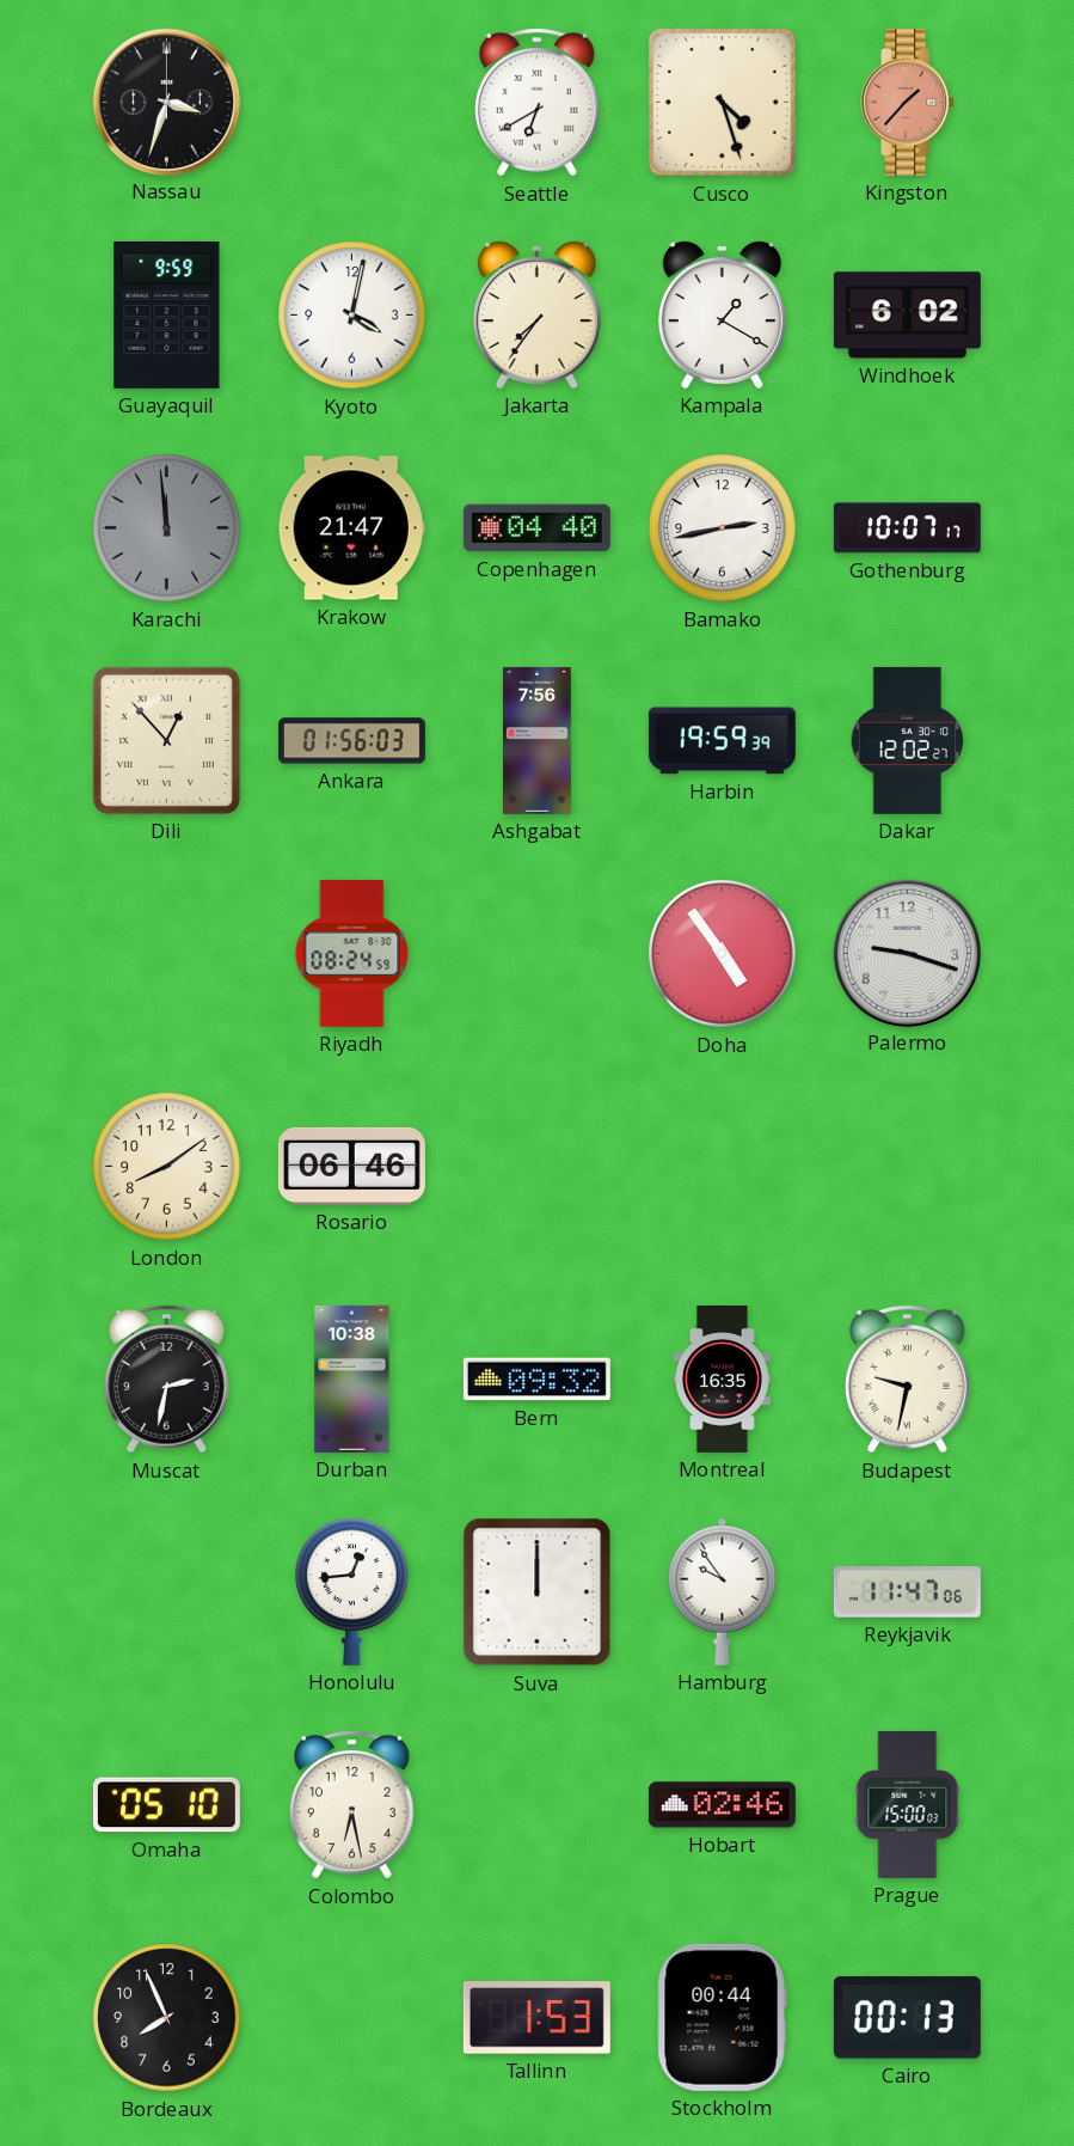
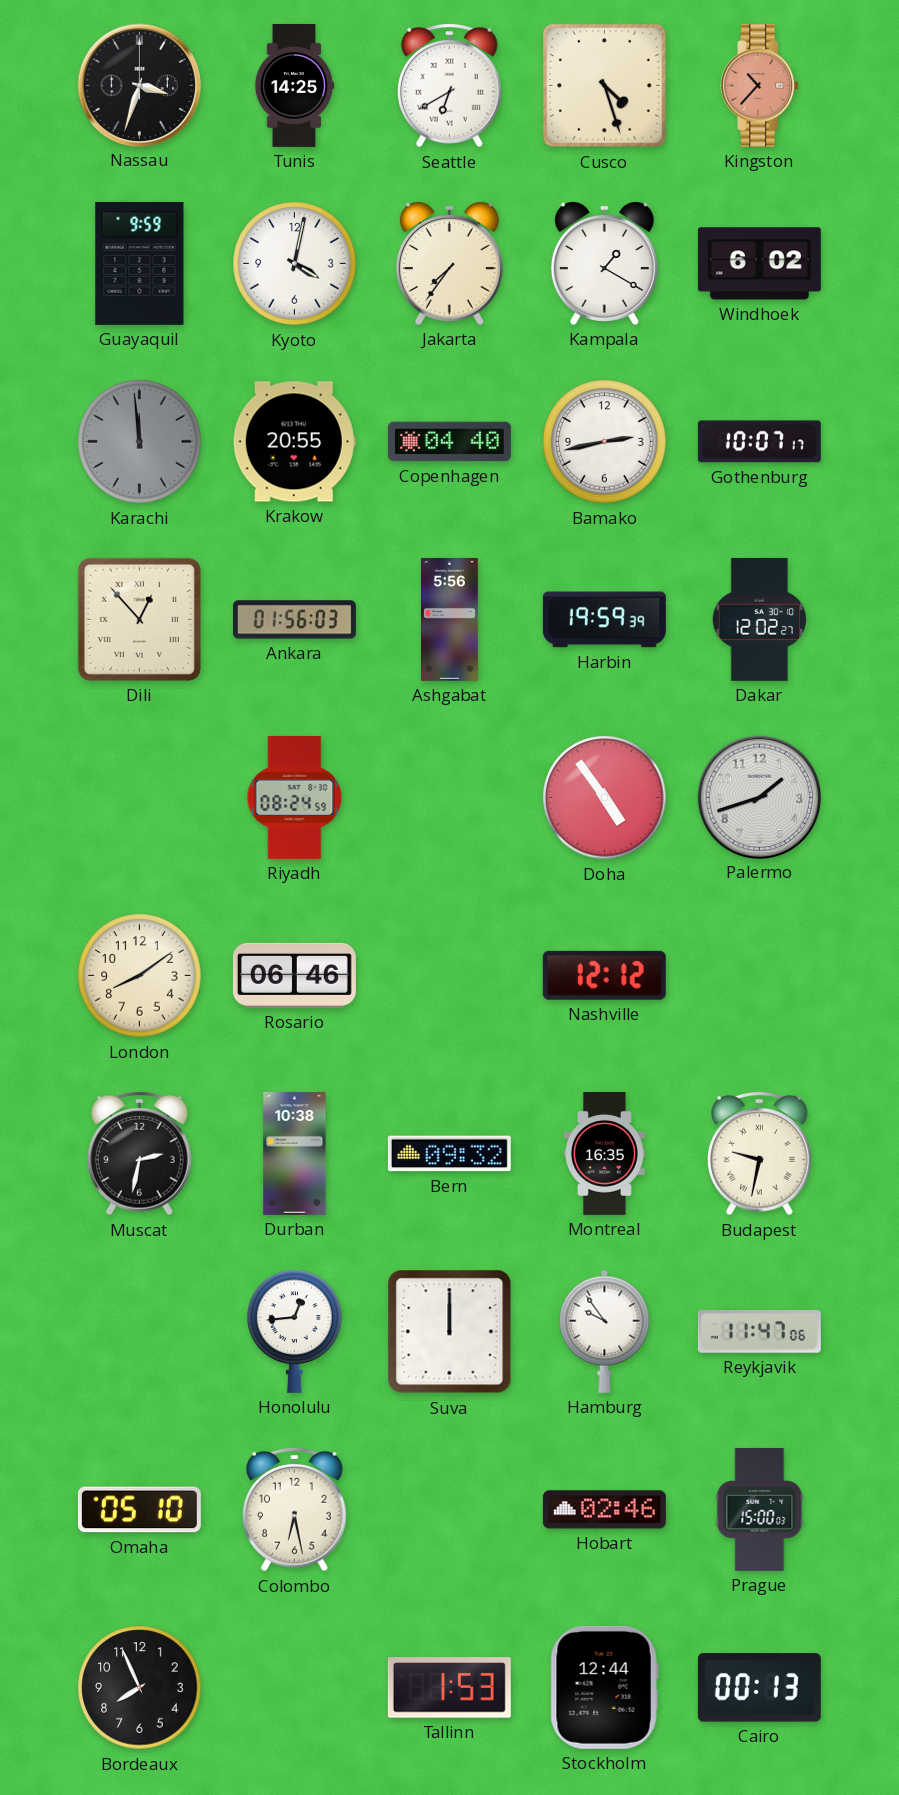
Tunis: none -> 14:25 (294, 85)
Kingston: 1:37 -> 10:37 (760, 85)
Krakow: 21:47 -> 20:55 (294, 442)
Ashgabat: 7:56 -> 5:56 (450, 619)
Palermo: 9:18 -> 1:42 (759, 797)
Nashville: none -> 12:12 (604, 975)
Stockholm: 00:44 -> 12:44 (604, 1687)
